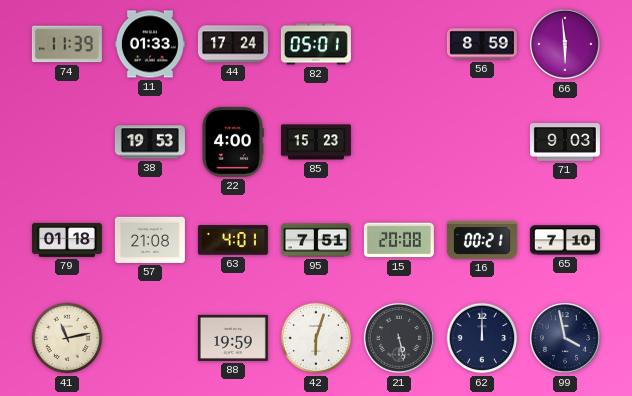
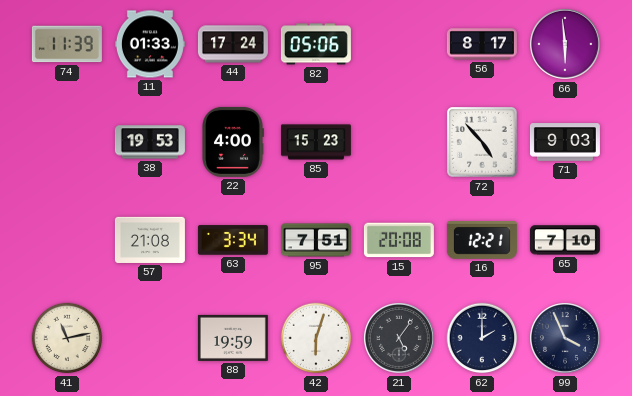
82: 05:01 -> 05:06 (316, 44)
56: 8:59 -> 8:17 (482, 44)
72: none -> 4:53 (483, 143)
79: 01:18 -> none (67, 240)
63: 4:01 -> 3:34 (233, 240)
16: 00:21 -> 12:21 (482, 241)
21: 5:28 -> 5:06 (399, 338)
62: 12:00 -> 2:00 (482, 338)
99: 3:58 -> 3:56 (565, 338)
